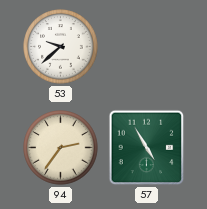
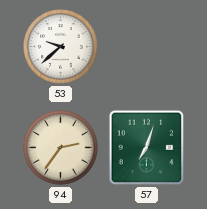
57: 4:55 -> 7:03 (147, 148)
